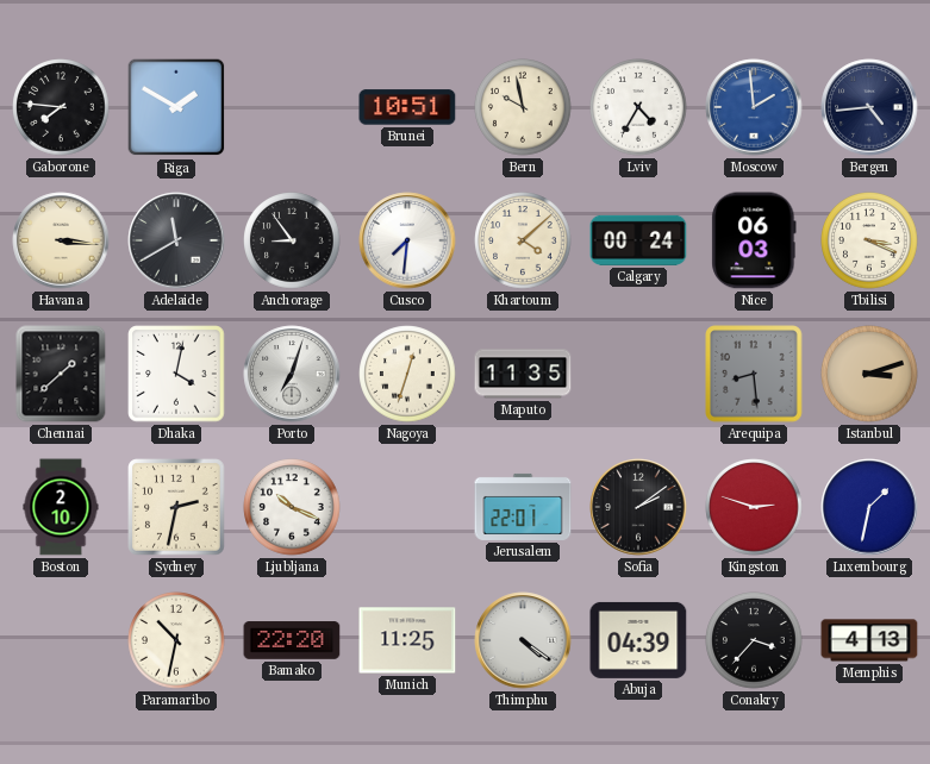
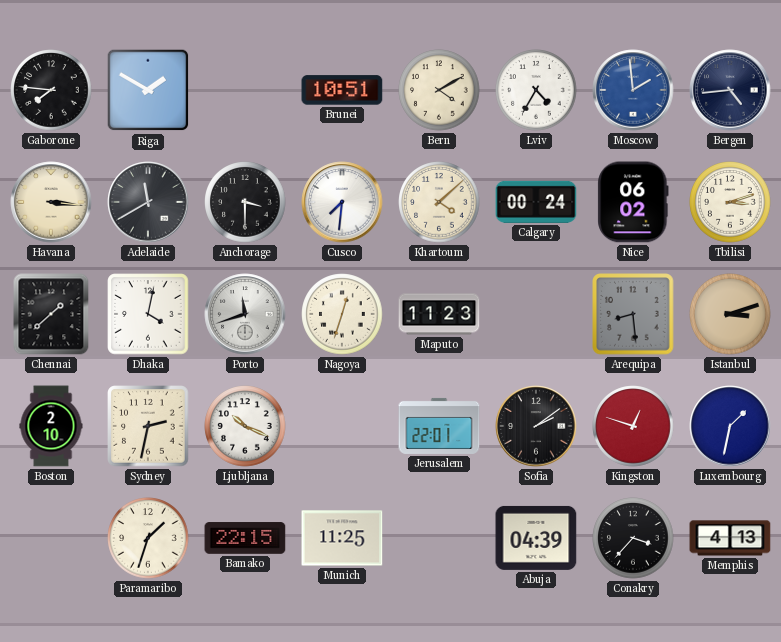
Bern: 9:58 -> 4:10 (439, 90)
Anchorage: 8:54 -> 3:30 (245, 202)
Nice: 06:03 -> 06:02 (633, 202)
Tbilisi: 3:19 -> 3:12 (730, 202)
Porto: 7:03 -> 11:42 (245, 314)
Maputo: 11:35 -> 11:23 (439, 314)
Kingston: 2:48 -> 12:48 (633, 426)
Paramaribo: 10:32 -> 1:33 (148, 538)
Bamako: 22:20 -> 22:15 (245, 538)
Thimphu: 4:21 -> none (523, 640)
